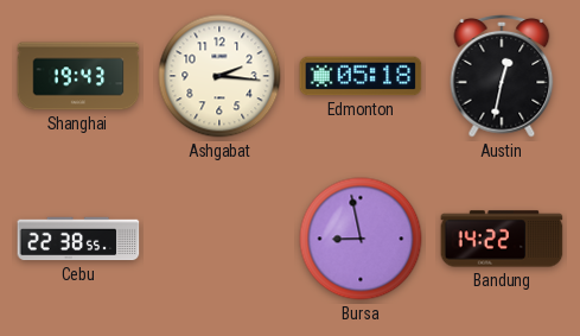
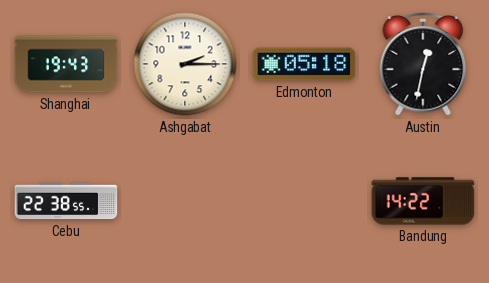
Ashgabat: 2:16 -> 2:15 (185, 64)
Bursa: 8:58 -> none (361, 239)
